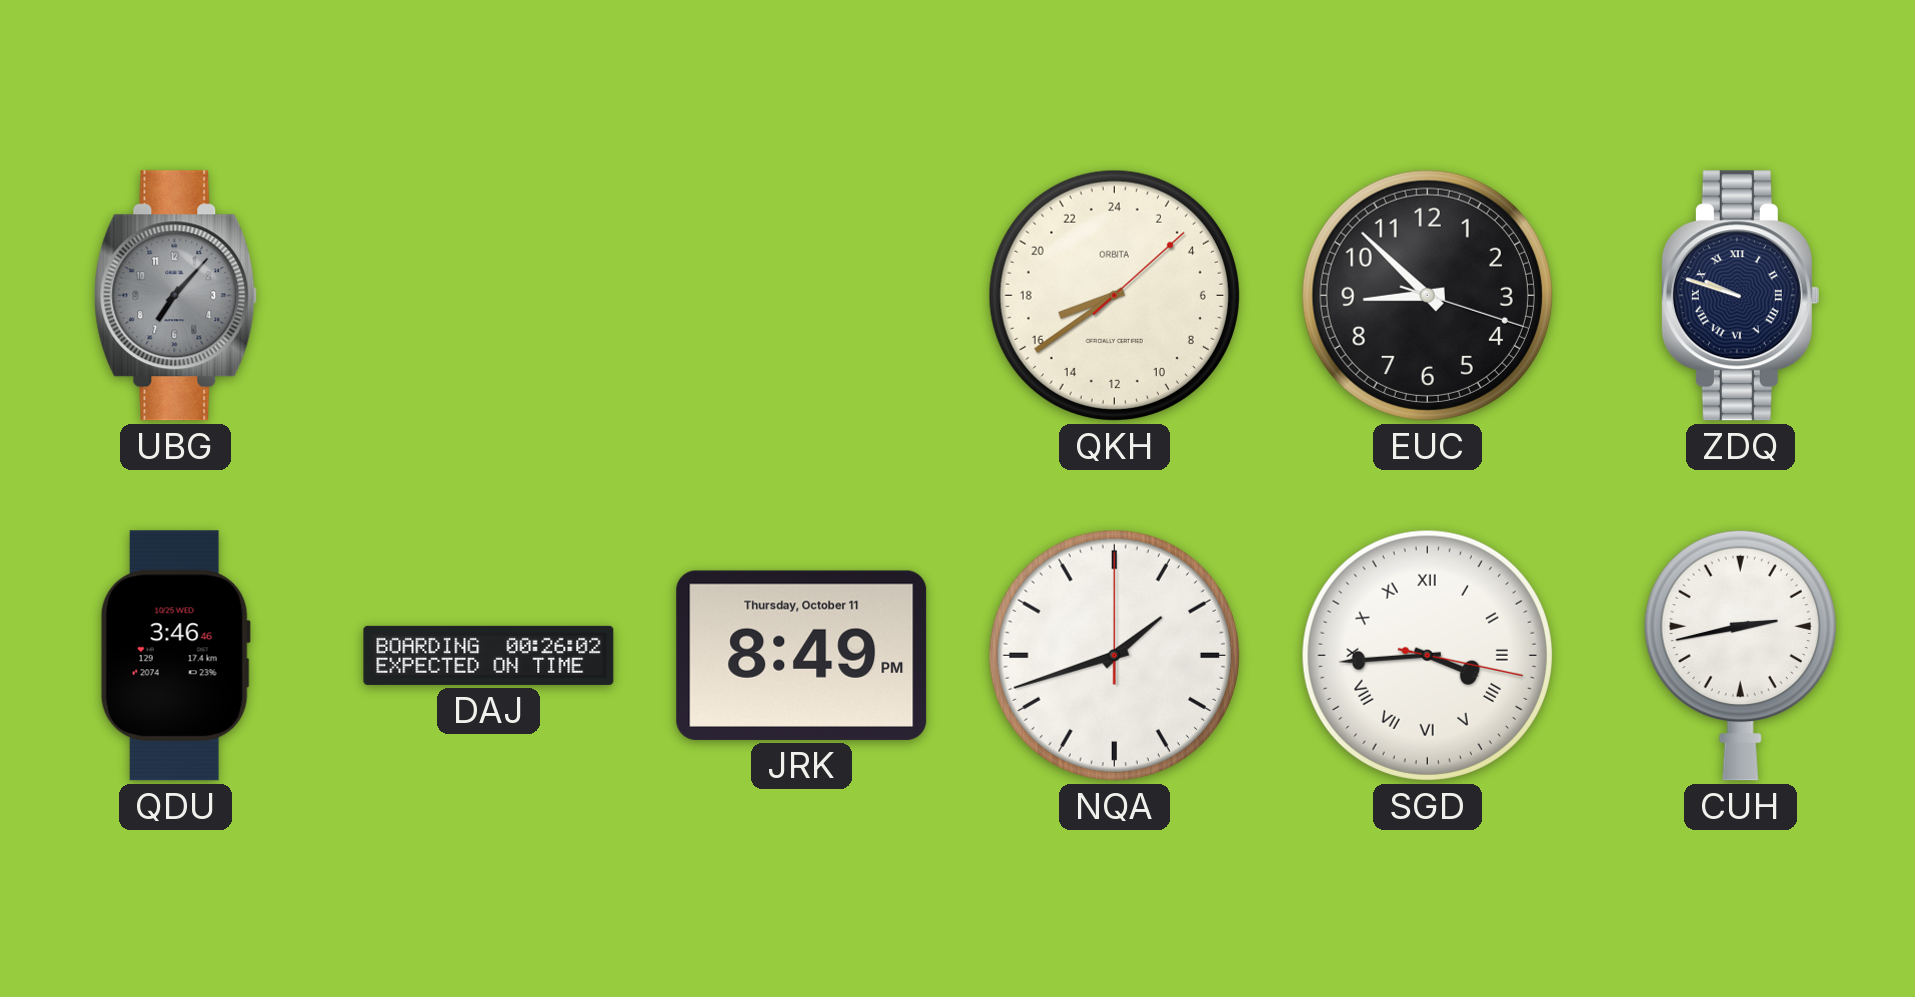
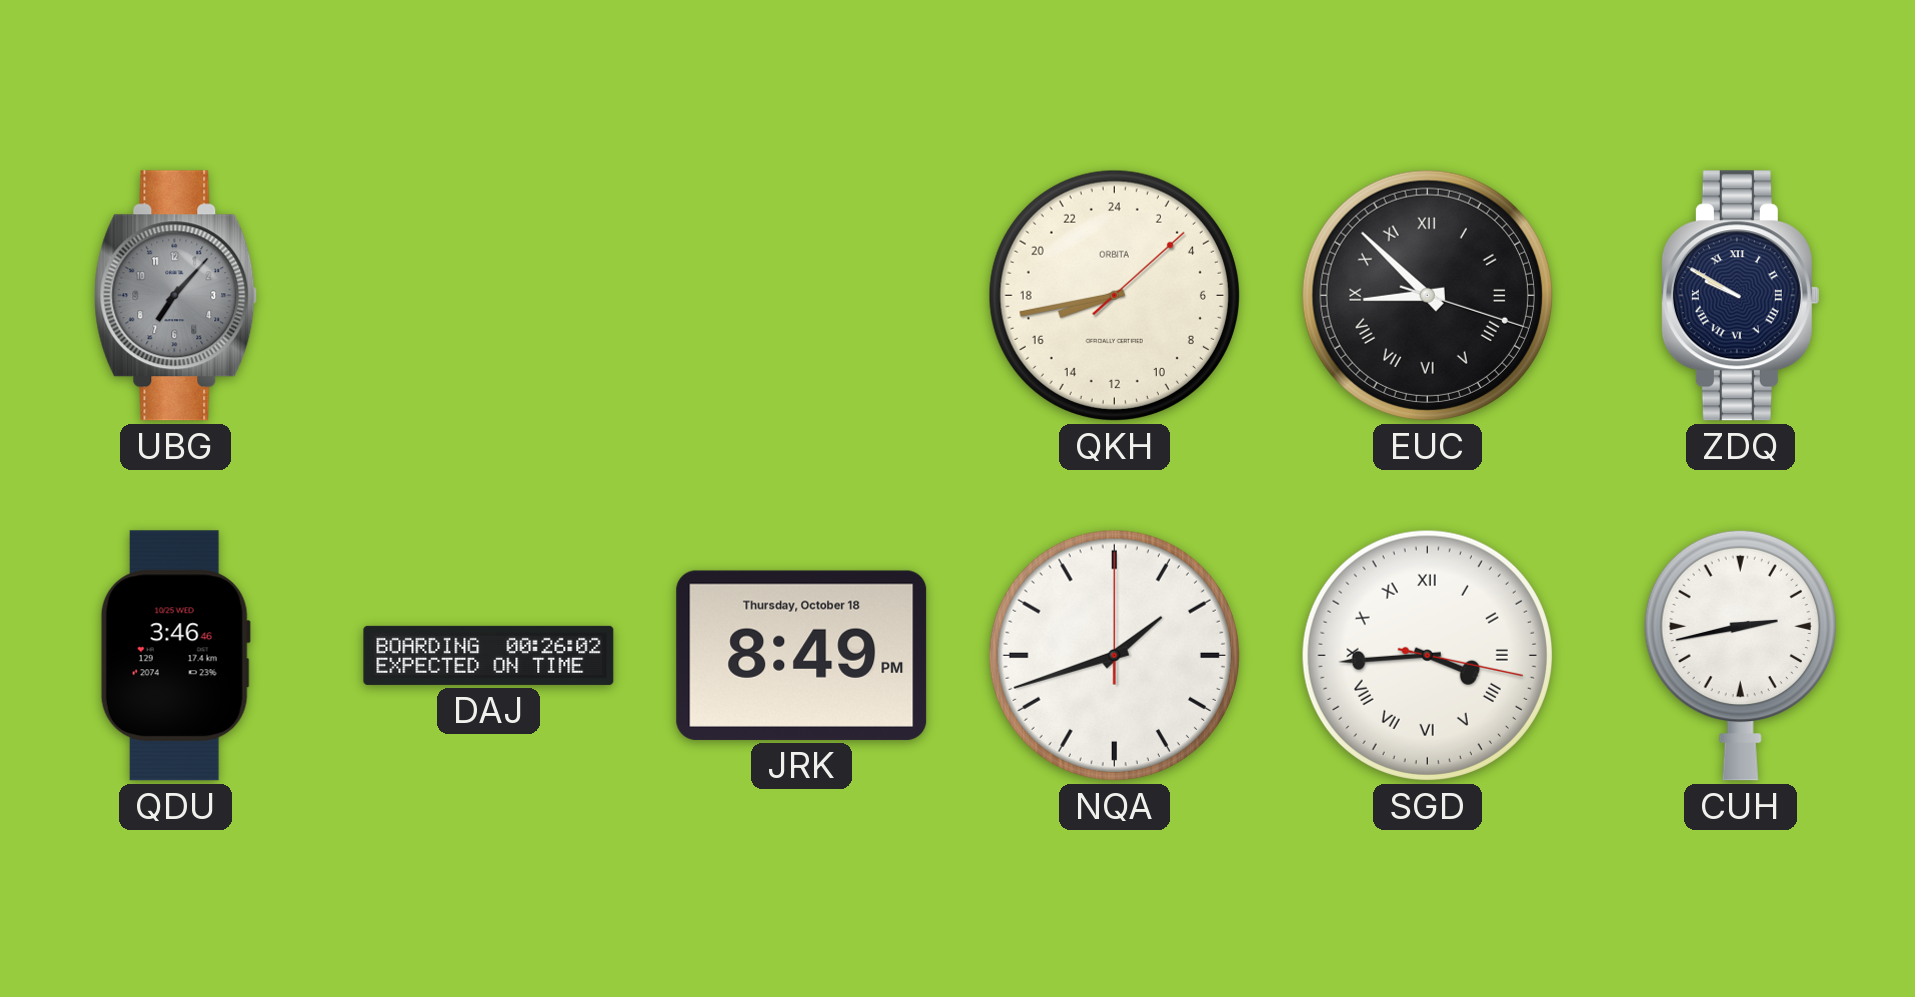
QKH: 16:39 -> 16:43 (1114, 295)
EUC numerals: Arabic -> Roman (1427, 295)
ZDQ: 9:48 -> 9:50 (1740, 296)
JRK date: Thursday, October 11 -> Thursday, October 18 (802, 655)
